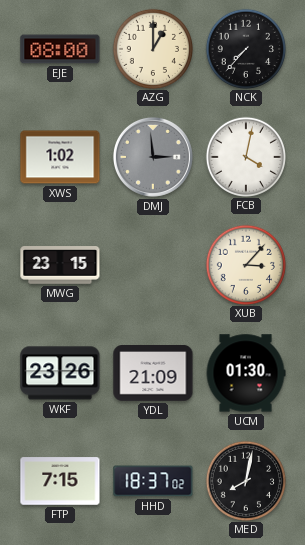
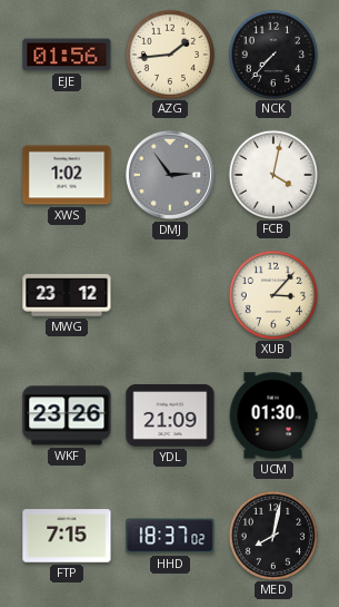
EJE: 08:00 -> 01:56 (67, 55)
AZG: 1:00 -> 1:44 (169, 53)
DMJ: 2:59 -> 2:54 (170, 175)
MWG: 23:15 -> 23:12 (67, 296)
